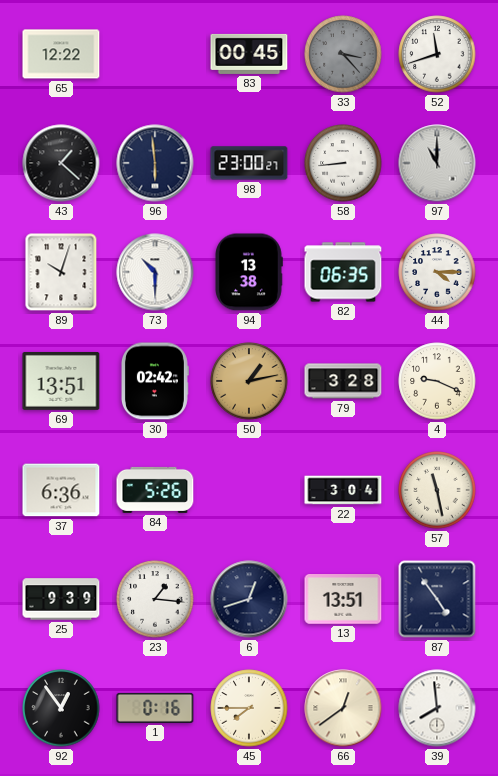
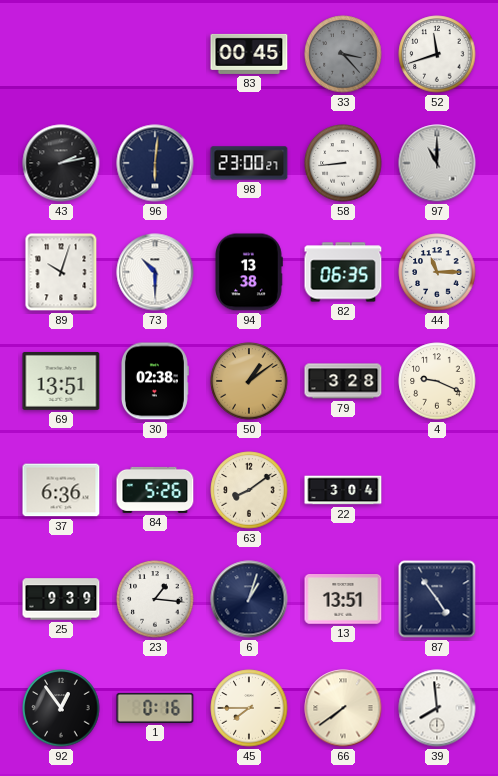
65: 12:22 -> none (61, 54)
43: 1:22 -> 2:13 (61, 163)
96: 5:59 -> 6:01 (155, 163)
44: 4:15 -> 11:15 (437, 272)
30: 02:42 -> 02:38 (154, 381)
50: 1:13 -> 1:09 (249, 381)
63: none -> 8:09 (249, 490)
57: 11:28 -> none (437, 490)
6: 12:42 -> 1:03 (249, 599)
66: 12:39 -> 7:39 (343, 708)
